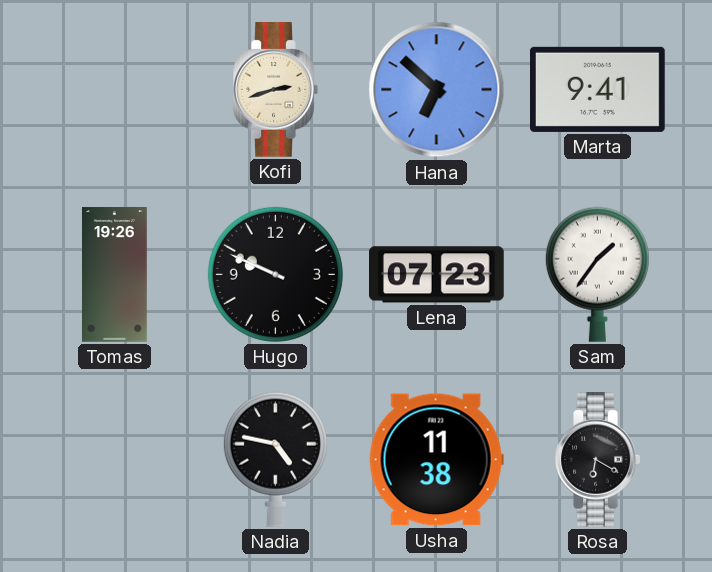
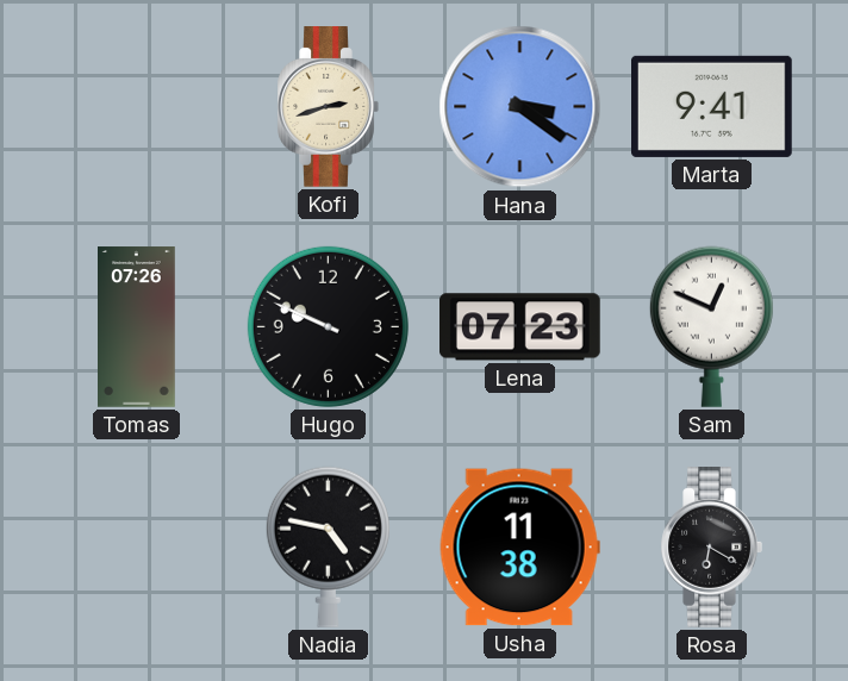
Hana: 6:52 -> 3:21 (520, 107)
Tomas: 19:26 -> 07:26 (137, 327)
Sam: 1:36 -> 12:49 (711, 326)
